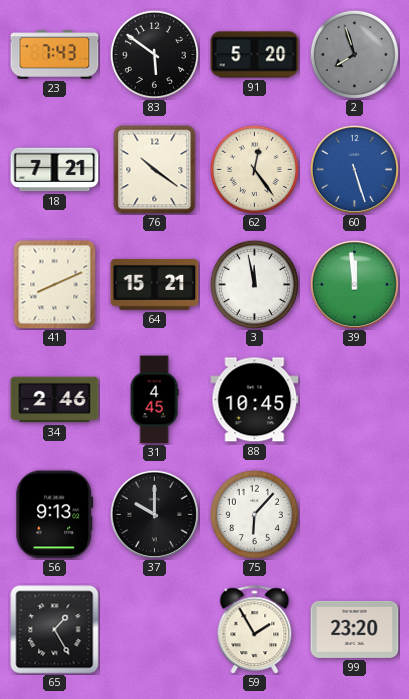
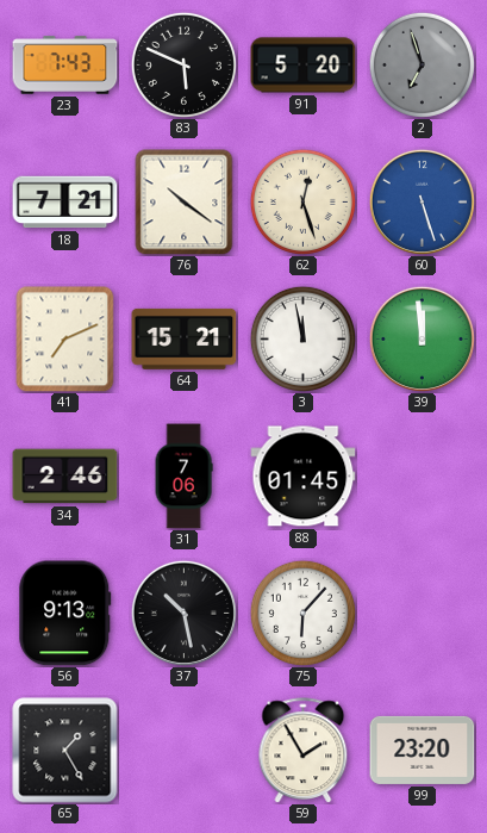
83: 5:51 -> 5:49 (183, 64)
2: 7:57 -> 6:57 (422, 64)
62: 12:24 -> 12:27 (302, 201)
41: 8:11 -> 7:11 (65, 340)
31: 4:45 -> 7:06 (183, 477)
88: 10:45 -> 01:45 (304, 477)
37: 10:00 -> 10:28 (183, 613)
